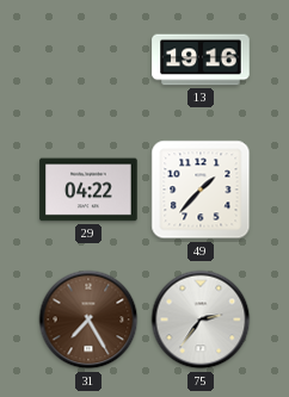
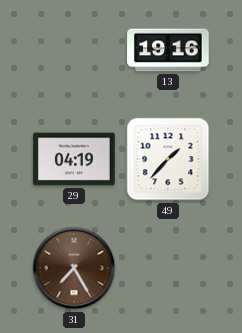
29: 04:22 -> 04:19 (74, 159)
75: 2:36 -> none (201, 320)
